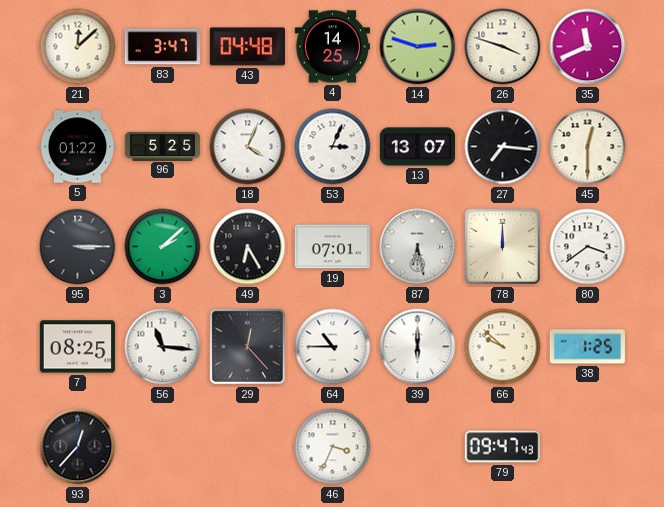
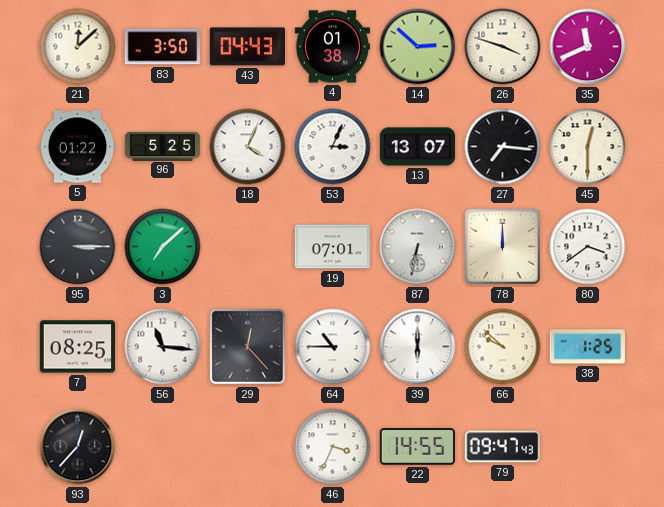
83: 3:47 -> 3:50 (163, 47)
43: 04:48 -> 04:43 (247, 47)
4: 14:25 -> 01:38 (332, 47)
14: 2:48 -> 2:52 (418, 47)
3: 2:08 -> 7:08 (163, 247)
49: 6:25 -> none (248, 247)
87: 6:28 -> 6:32 (418, 247)
22: none -> 14:55 (417, 447)
